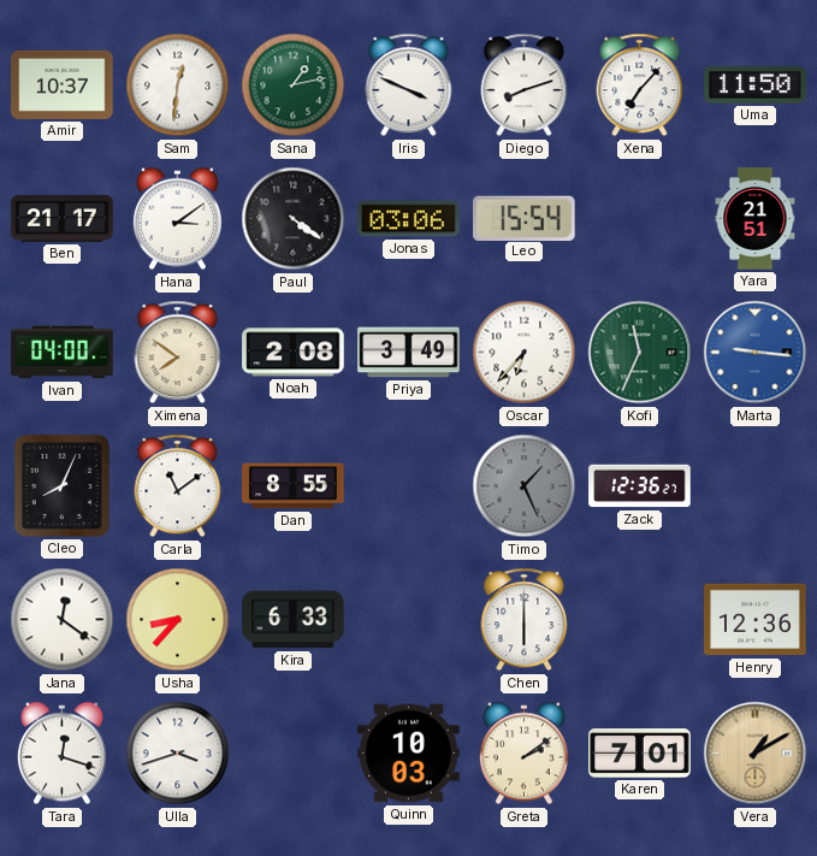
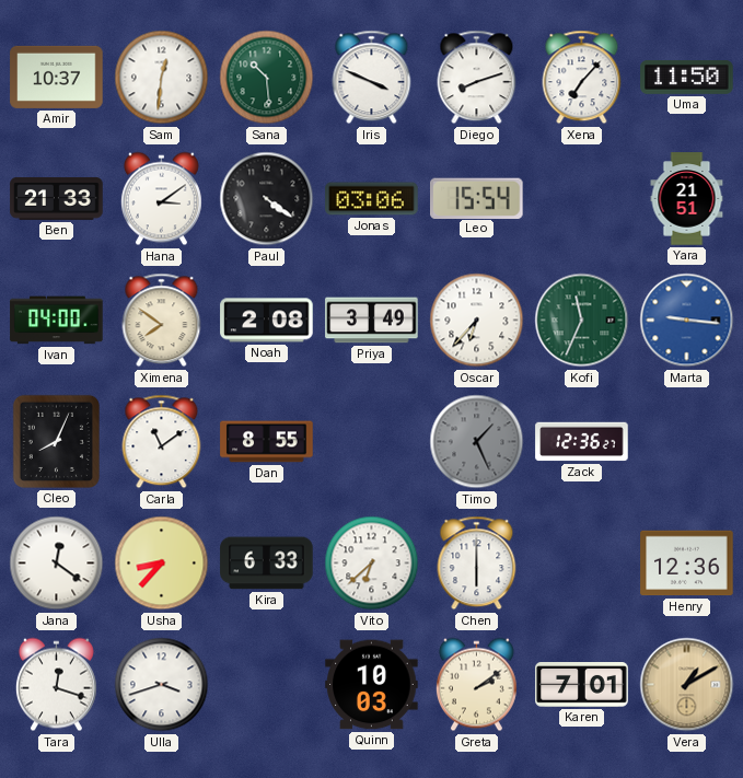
Sana: 1:13 -> 10:29 (267, 78)
Ben: 21:17 -> 21:33 (57, 198)
Vito: none -> 6:38 (372, 564)
